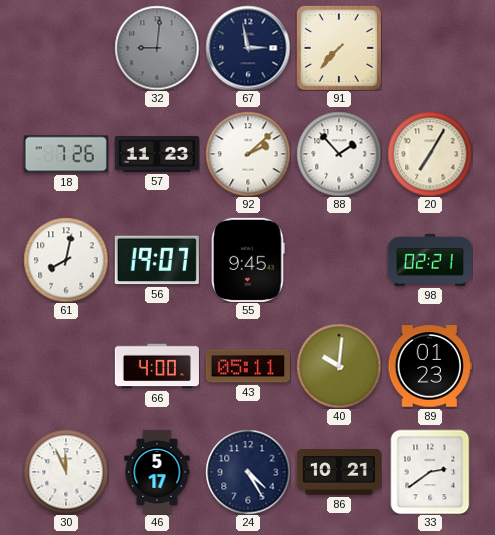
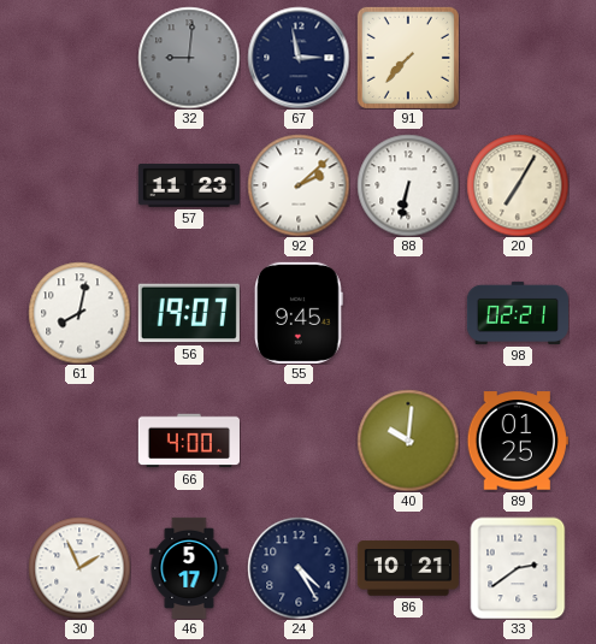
18: 7:26 -> none (66, 154)
88: 1:53 -> 6:32 (408, 185)
43: 05:11 -> none (248, 366)
89: 01:23 -> 01:25 (518, 441)
30: 11:56 -> 1:56 (79, 568)
